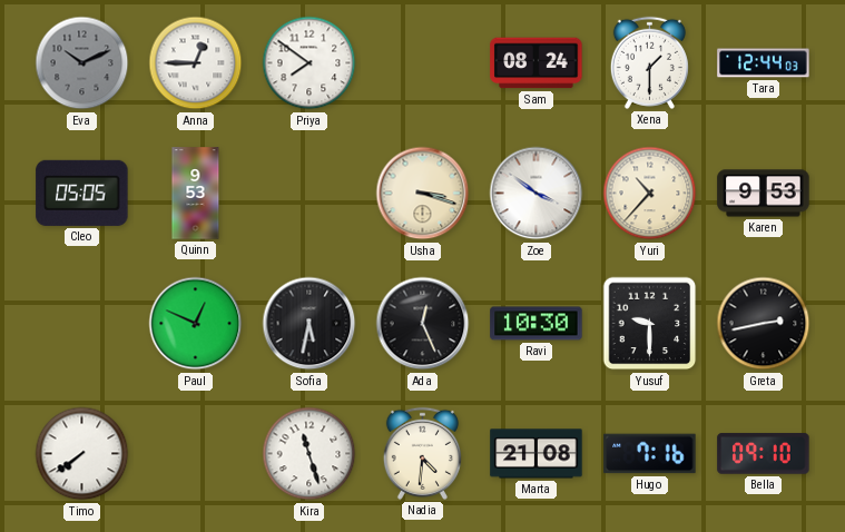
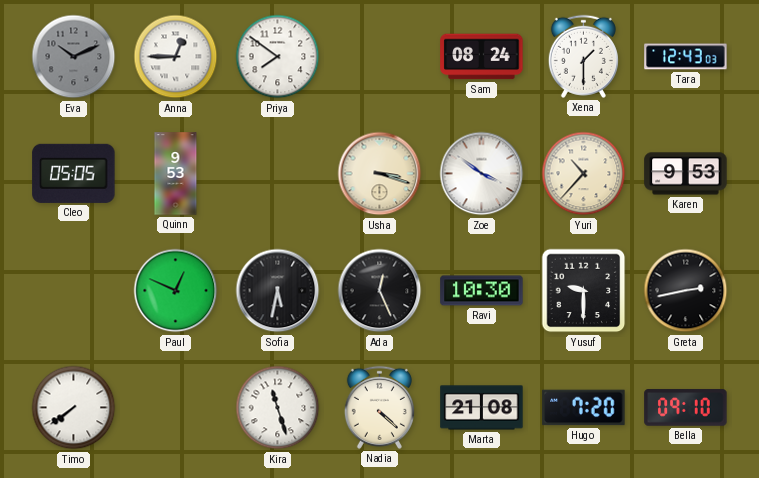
Tara: 12:44 -> 12:43 (686, 57)
Nadia: 4:31 -> 4:22 (379, 407)
Hugo: 7:16 -> 7:20 (584, 408)
